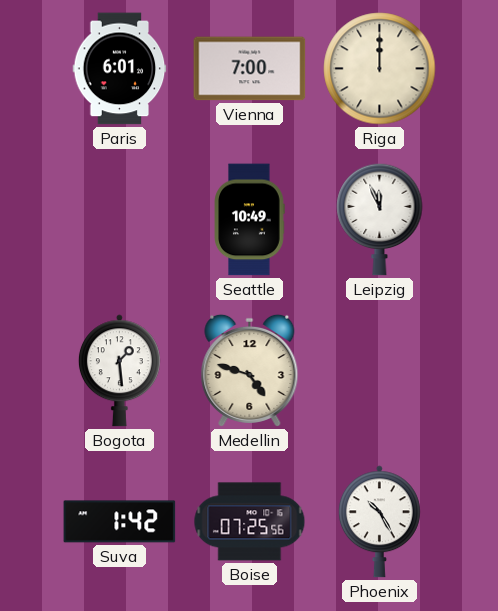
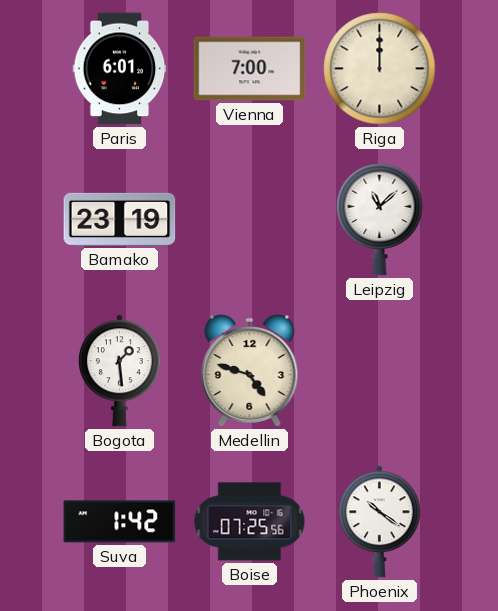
Bamako: none -> 23:19 (120, 219)
Seattle: 10:49 -> none (249, 220)
Leipzig: 11:56 -> 11:08 (380, 219)
Phoenix: 10:25 -> 10:21 (379, 522)
